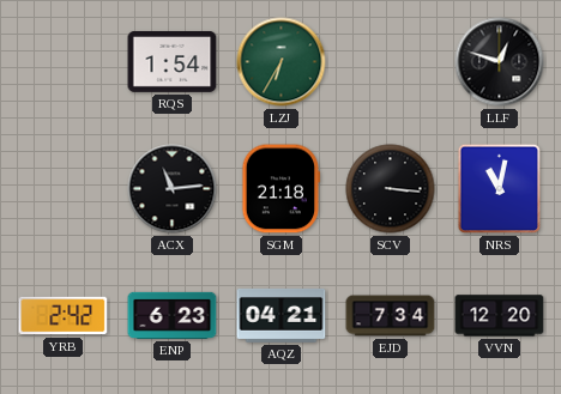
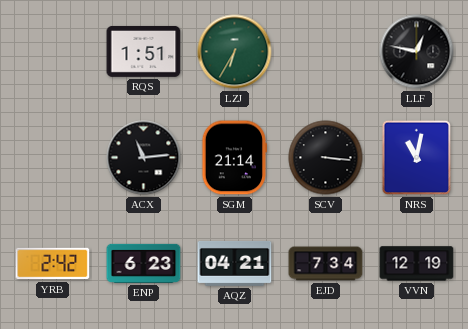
RQS: 1:54 -> 1:51 (144, 51)
LLF: 12:48 -> 12:47 (417, 52)
SGM: 21:18 -> 21:14 (235, 158)
VVN: 12:20 -> 12:19 (417, 264)
